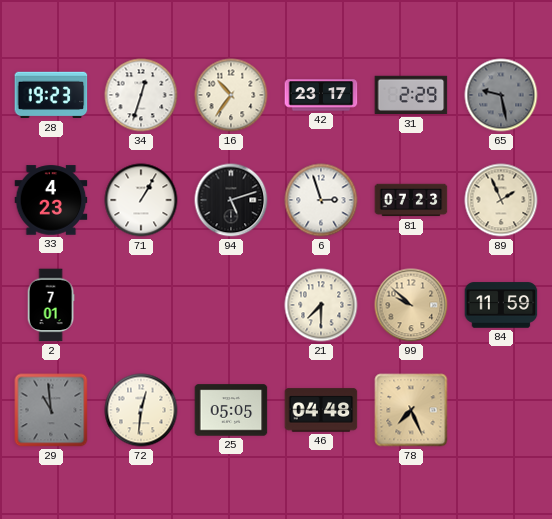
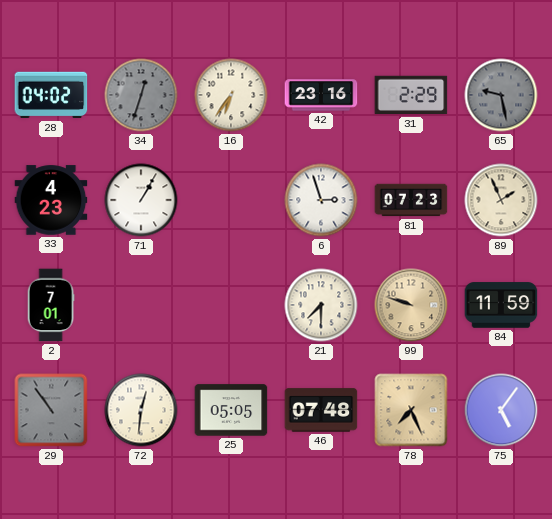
28: 19:23 -> 04:02 (51, 95)
34 dial: white -> grey (141, 95)
16: 10:36 -> 6:36 (231, 95)
42: 23:17 -> 23:16 (321, 95)
94: 5:12 -> none (231, 200)
99: 9:52 -> 9:48 (411, 305)
29: 10:59 -> 10:54 (51, 410)
46: 04:48 -> 07:48 (321, 410)
75: none -> 5:06 (501, 410)
